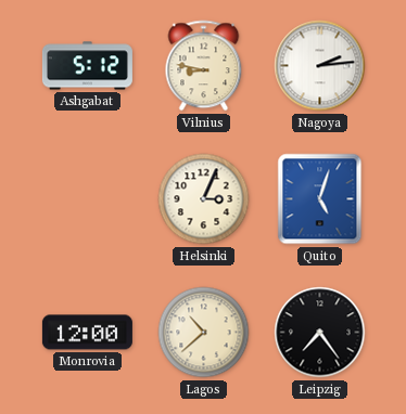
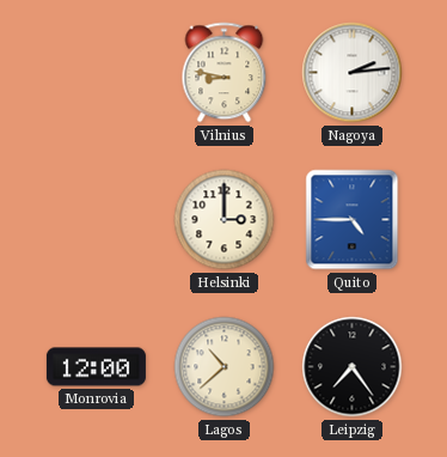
Ashgabat: 5:12 -> none (87, 66)
Helsinki: 3:04 -> 3:00 (225, 220)
Quito: 5:03 -> 4:45 (353, 220)
